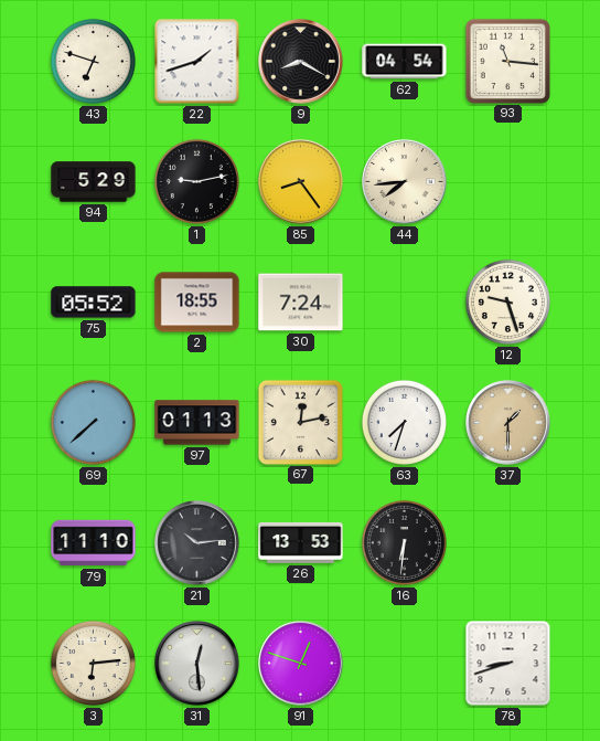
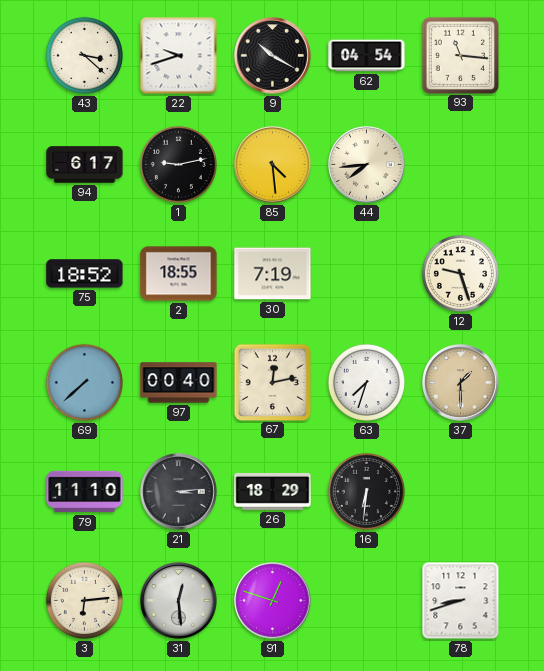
43: 6:48 -> 3:22 (84, 55)
22: 1:42 -> 9:42 (179, 56)
9: 8:20 -> 10:20 (273, 56)
94: 5:29 -> 6:17 (85, 165)
85: 8:24 -> 4:29 (273, 165)
75: 05:52 -> 18:52 (85, 274)
30: 7:24 -> 7:19 (273, 274)
97: 01:13 -> 00:40 (179, 383)
21: 10:14 -> 3:14 (179, 492)
26: 13:53 -> 18:29 (273, 491)
